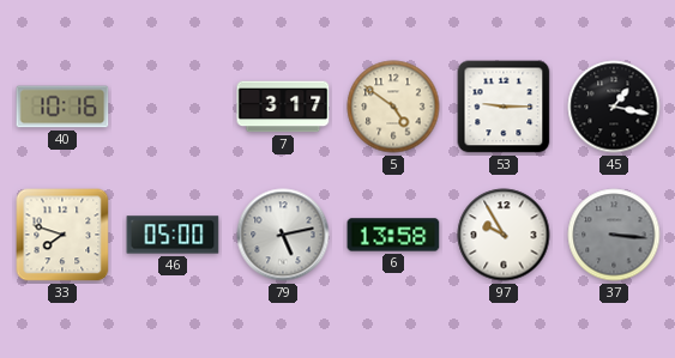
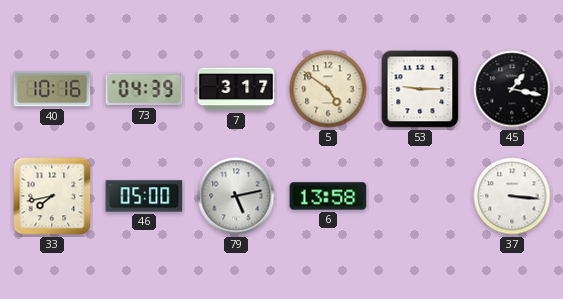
73: none -> 04:39 (144, 89)
33: 7:48 -> 7:43 (52, 196)
97: 9:55 -> none (504, 235)
37 dial: grey -> white (512, 196)
